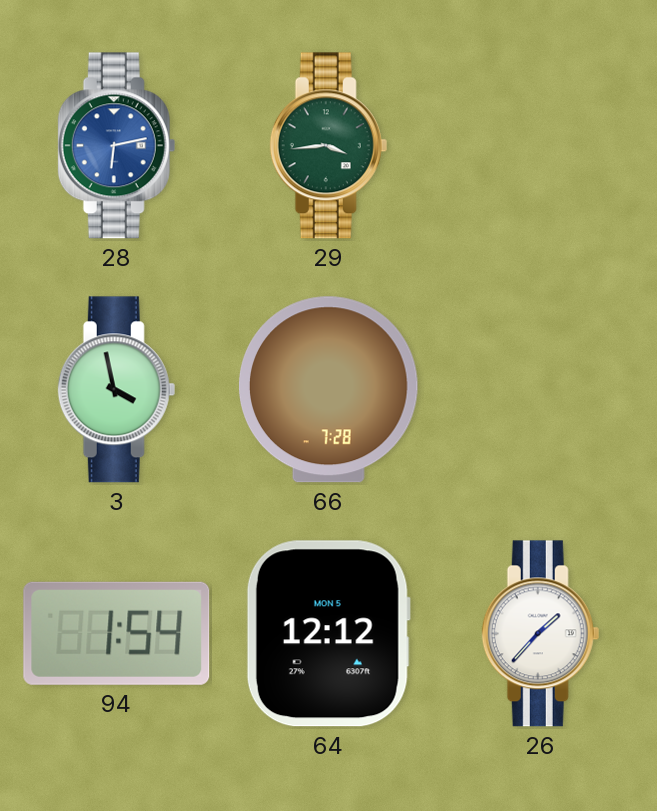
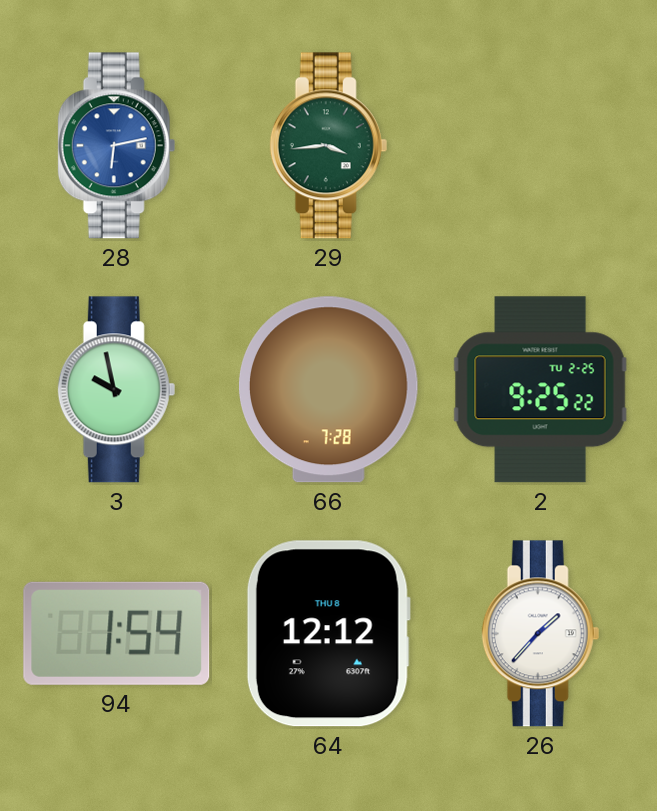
3: 3:58 -> 9:58 (117, 390)
2: none -> 9:25 (541, 390)
64 date: MON 5 -> THU 8 (328, 634)
